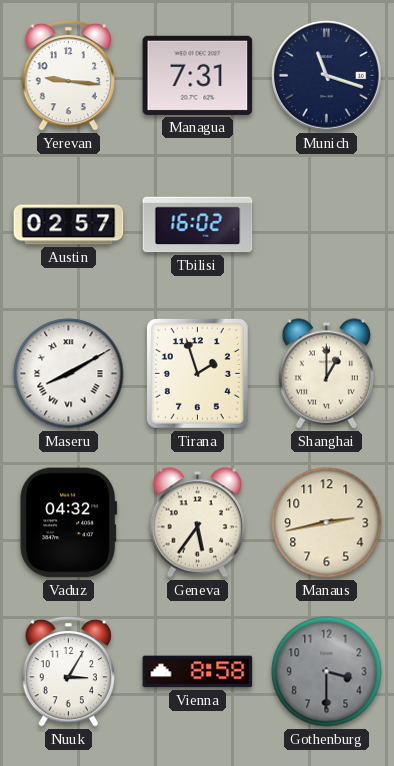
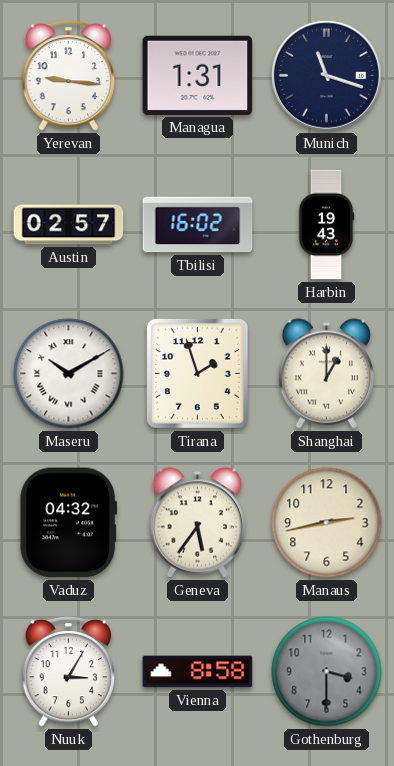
Managua: 7:31 -> 1:31 (198, 75)
Harbin: none -> 19:43 (326, 225)
Maseru: 8:10 -> 10:10 (69, 374)
